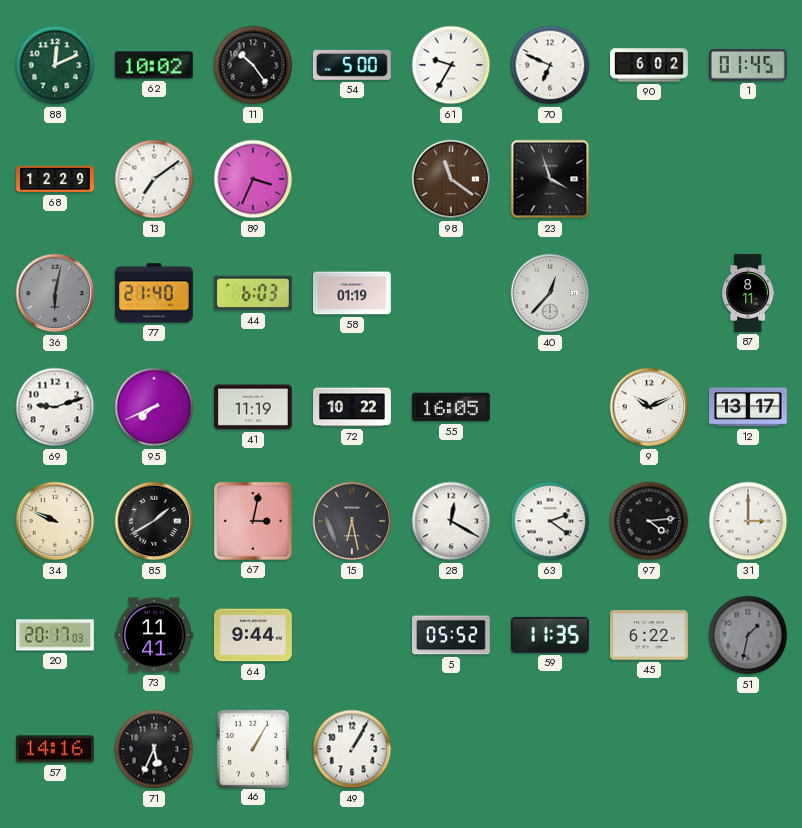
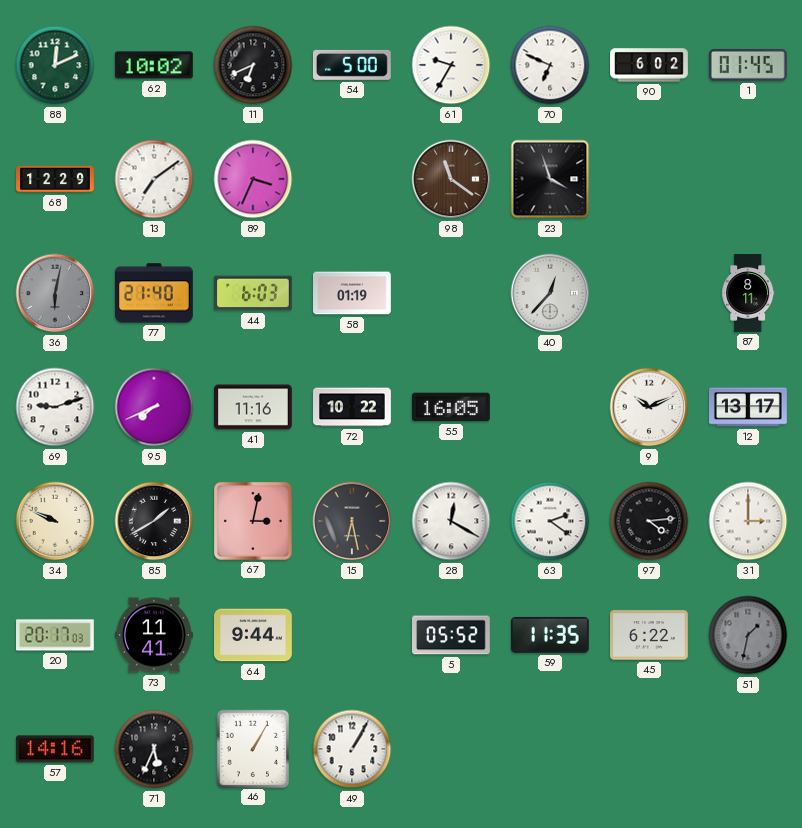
11: 10:24 -> 6:41 (253, 65)
41: 11:19 -> 11:16 (254, 407)
